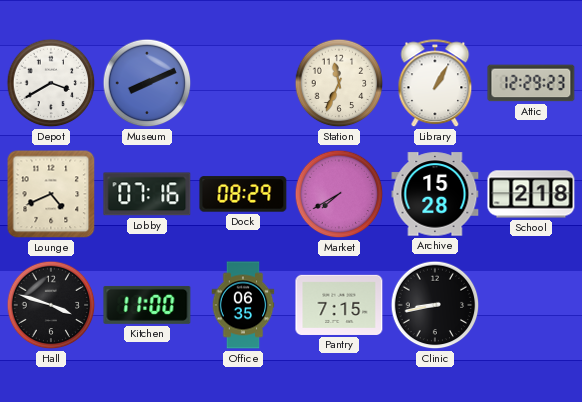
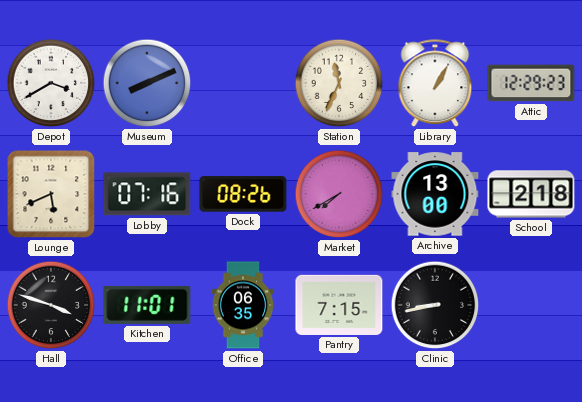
Lounge: 4:41 -> 5:41 (51, 194)
Dock: 08:29 -> 08:26 (243, 194)
Archive: 15:28 -> 13:00 (435, 194)
Kitchen: 11:00 -> 11:01 (147, 305)
